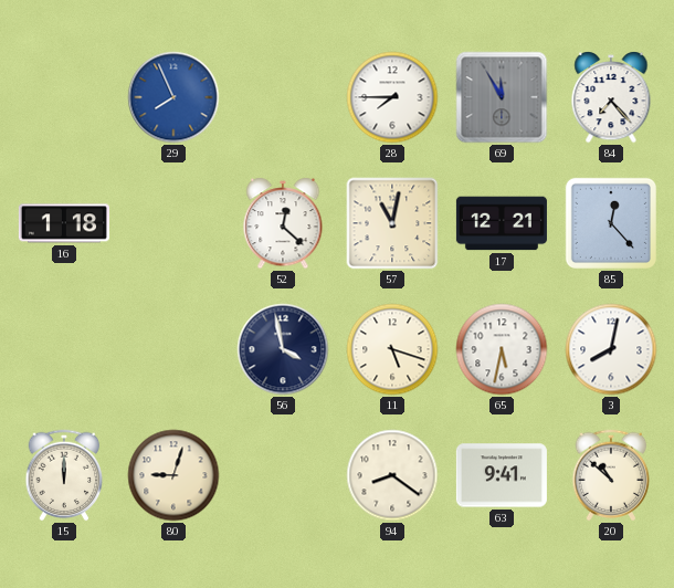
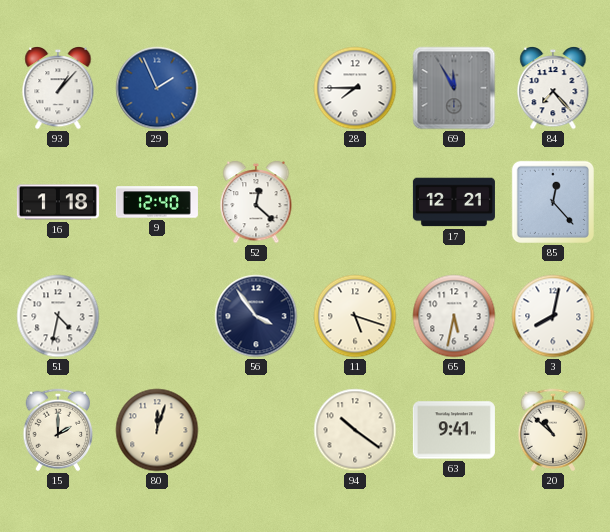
93: none -> 1:07 (58, 89)
29: 7:56 -> 1:56 (157, 88)
9: none -> 12:40 (157, 202)
57: 11:02 -> none (392, 223)
51: none -> 4:32 (58, 316)
56: 3:58 -> 3:54 (256, 316)
15: 12:00 -> 2:00 (58, 430)
80: 9:03 -> 12:03 (157, 430)
94: 8:21 -> 10:21 (355, 430)
